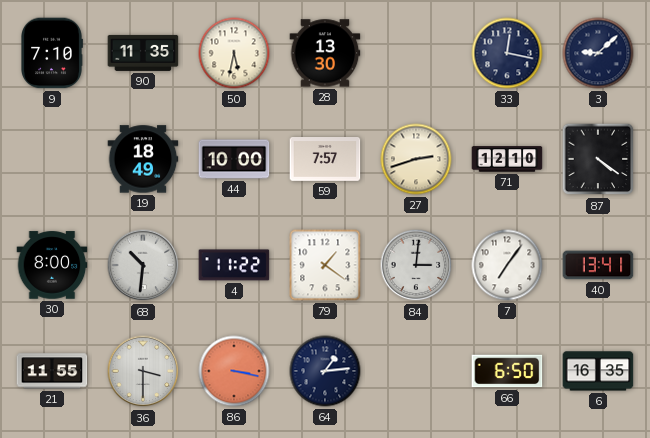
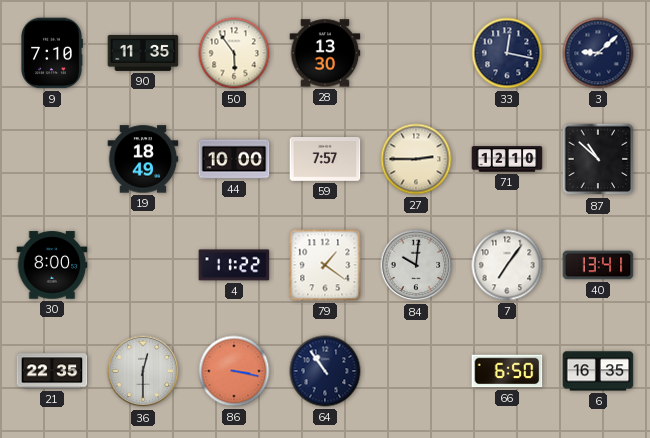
50: 5:32 -> 5:54 (234, 53)
27: 2:42 -> 2:45 (416, 159)
87: 4:21 -> 10:52 (598, 159)
68: 10:31 -> none (143, 265)
84: 3:01 -> 10:01 (416, 265)
21: 11:55 -> 22:35 (52, 371)
36: 3:30 -> 12:30 (143, 371)
64: 1:14 -> 10:54 (325, 371)
